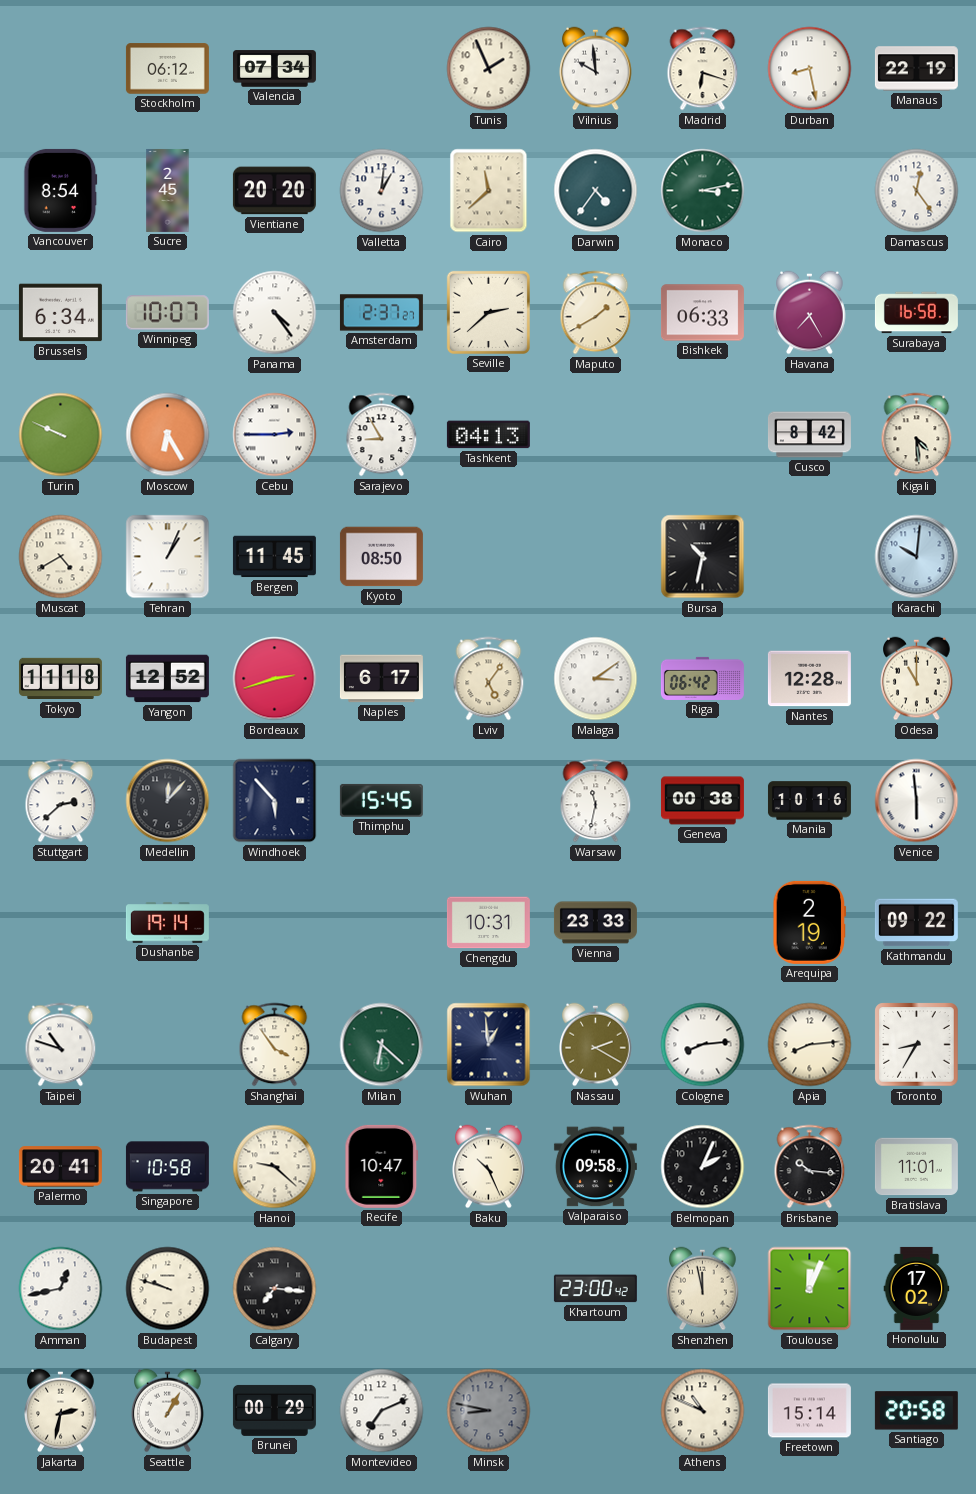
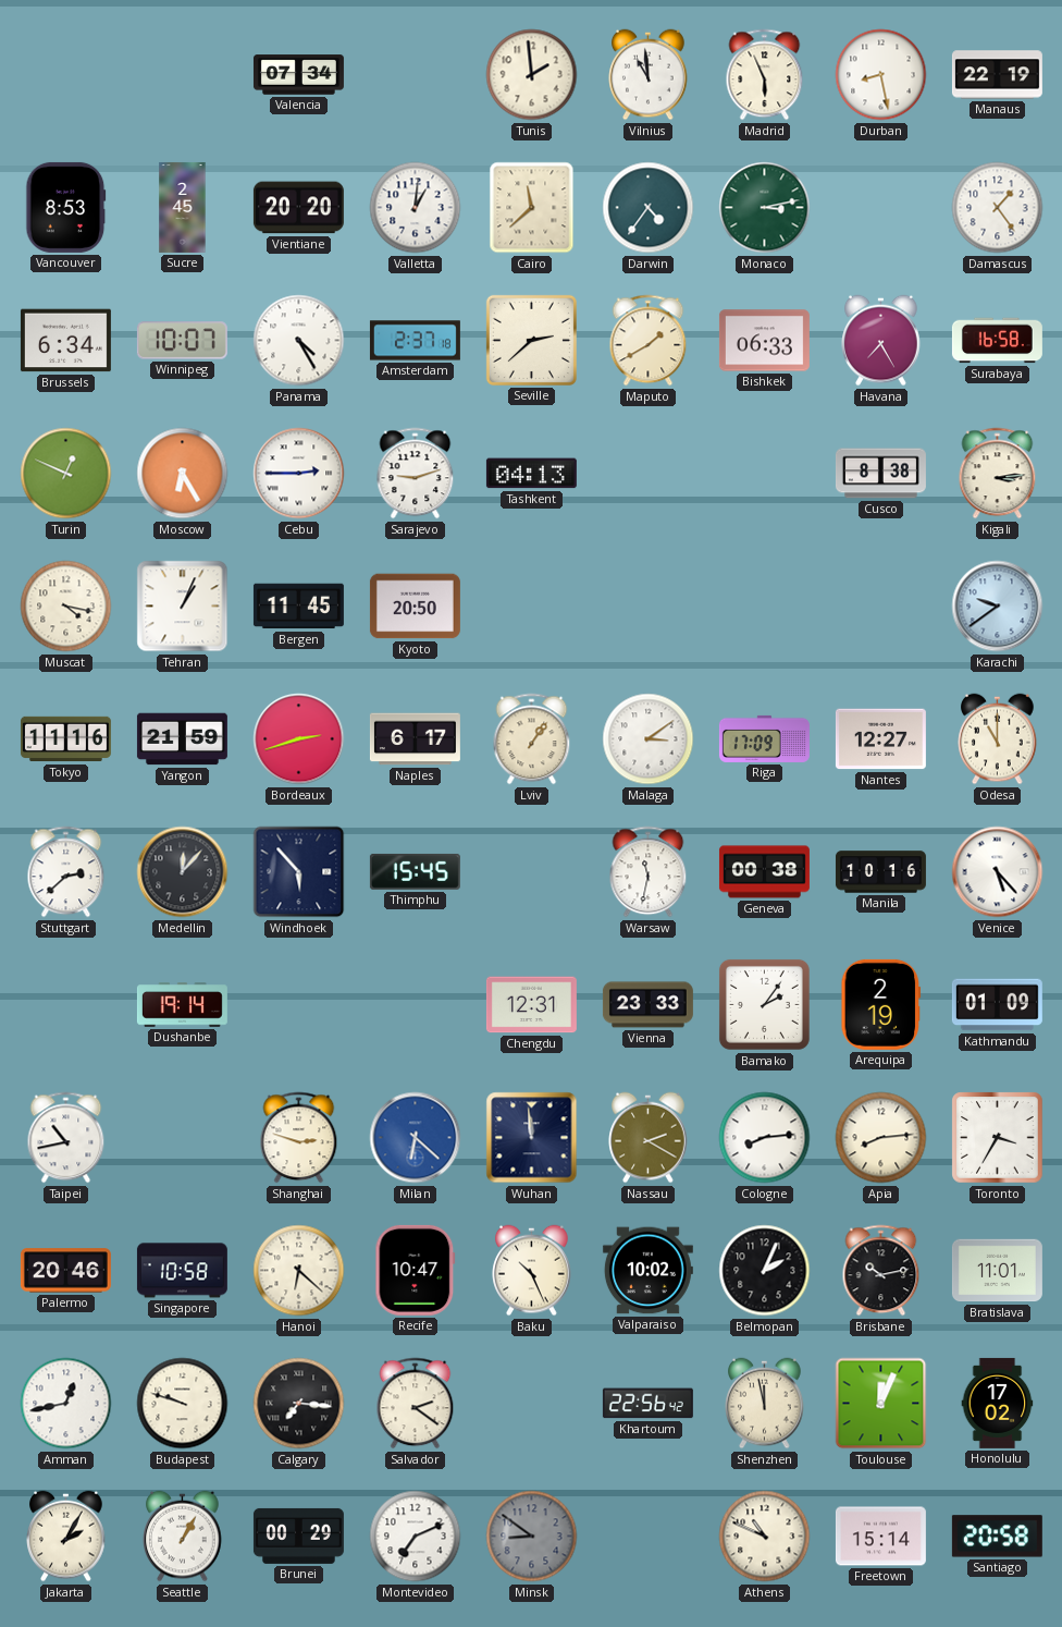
Stockholm: 06:12 -> none (167, 69)
Tunis: 1:56 -> 1:59 (532, 75)
Vilnius: 9:59 -> 10:59 (649, 75)
Madrid: 6:18 -> 5:56 (765, 75)
Vancouver: 8:54 -> 8:53 (66, 207)
Damascus: 12:24 -> 1:24 (998, 208)
Panama: 4:24 -> 4:25 (299, 341)
Amsterdam: 2:37:27 -> 2:37:18 (415, 341)
Turin: 9:49 -> 12:49 (66, 474)
Sarajevo: 8:55 -> 9:12 (416, 474)
Cusco: 8:42 -> 8:38 (880, 474)
Kigali: 4:29 -> 3:14 (998, 474)
Muscat: 4:40 -> 4:17 (66, 607)
Kyoto: 08:50 -> 20:50 (415, 607)
Bursa: 10:32 -> none (703, 557)
Karachi: 10:01 -> 9:39 (998, 607)
Tokyo: 11:18 -> 11:16 (65, 739)
Yangon: 12:52 -> 21:59 (182, 739)
Lviv: 5:06 -> 1:06 (532, 739)
Riga: 06:42 -> 17:09 (764, 738)
Nantes: 12:28 -> 12:27 (880, 739)
Venice: 5:59 -> 5:23 (998, 872)
Chengdu: 10:31 -> 12:31 (531, 1005)
Bamako: none -> 2:06 (764, 1004)
Kathmandu: 09:22 -> 01:09 (997, 1005)
Taipei: 10:48 -> 10:43 (66, 1138)
Shanghai: 3:54 -> 2:48 (299, 1138)
Milan dial: green -> blue (416, 1138)
Wuhan: 12:59 -> 11:59 (532, 1138)
Toronto: 8:35 -> 3:35 (998, 1138)
Palermo: 20:41 -> 20:46 (65, 1271)
Hanoi: 9:22 -> 6:22 (299, 1271)
Valparaiso: 09:58 -> 10:02 (647, 1271)
Brisbane: 10:16 -> 10:13 (881, 1271)
Salvador: none -> 2:21 (416, 1404)
Khartoum: 23:00 -> 22:56 (647, 1404)
Jakarta: 2:32 -> 2:05 (66, 1537)
Minsk: 8:47 -> 8:51 (532, 1537)
